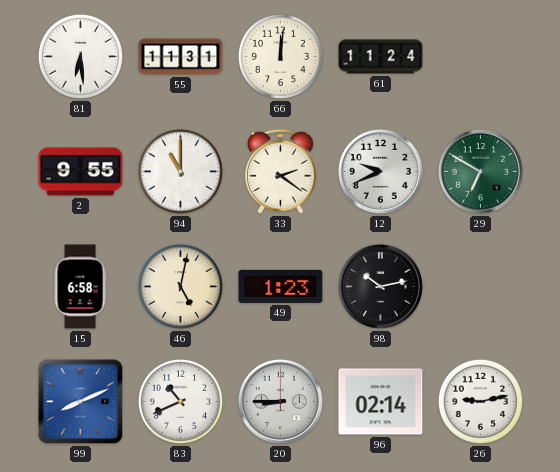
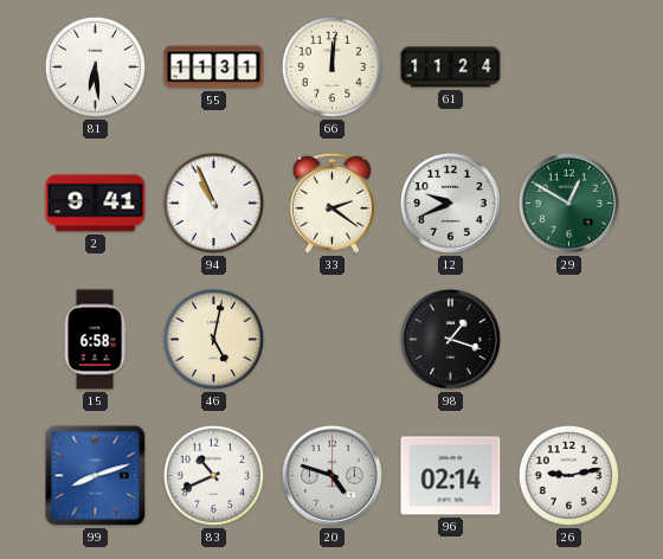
2: 9:55 -> 9:41 (96, 204)
94: 11:00 -> 10:56 (213, 203)
29: 6:50 -> 12:50 (568, 203)
49: 1:23 -> none (281, 286)
98: 10:13 -> 1:18 (450, 339)
99: 8:11 -> 8:12 (96, 476)
20: 8:45 -> 4:48 (331, 475)
